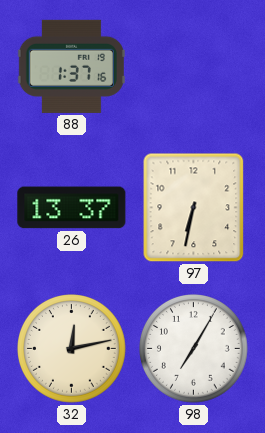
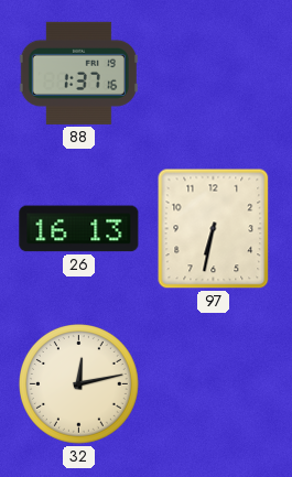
26: 13:37 -> 16:13 (79, 229)
98: 7:05 -> none (194, 349)
